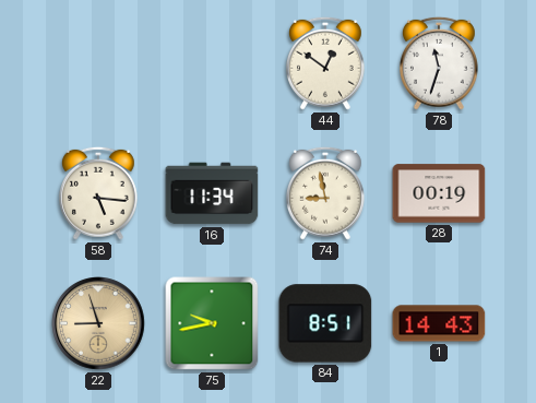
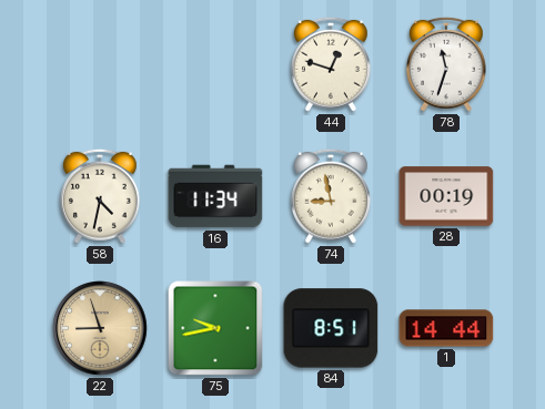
44: 12:51 -> 12:48 (332, 64)
58: 5:16 -> 4:32 (101, 196)
1: 14:43 -> 14:44 (446, 328)
